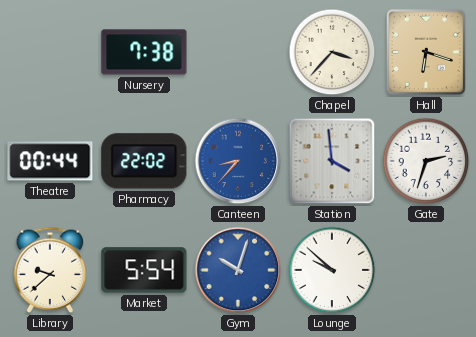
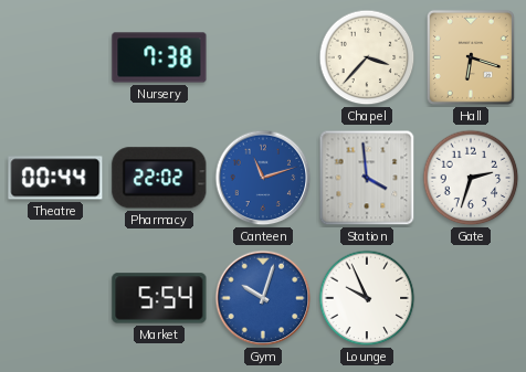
Canteen: 8:37 -> 11:12 (263, 178)
Library: 9:38 -> none (50, 270)
Lounge: 9:52 -> 9:56 (367, 298)
